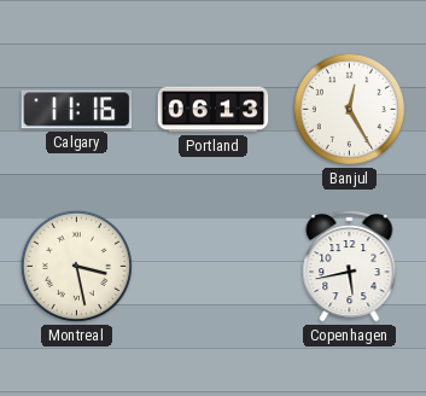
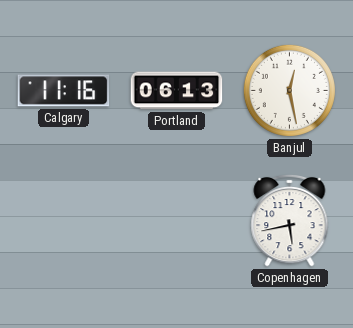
Banjul: 12:25 -> 12:28 (289, 90)
Montreal: 3:28 -> none (76, 266)
